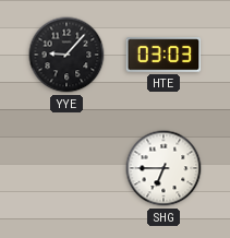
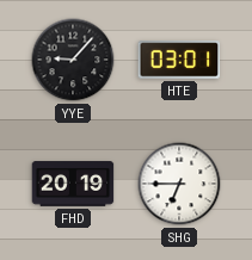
HTE: 03:03 -> 03:01 (179, 60)
FHD: none -> 20:19 (73, 184)
